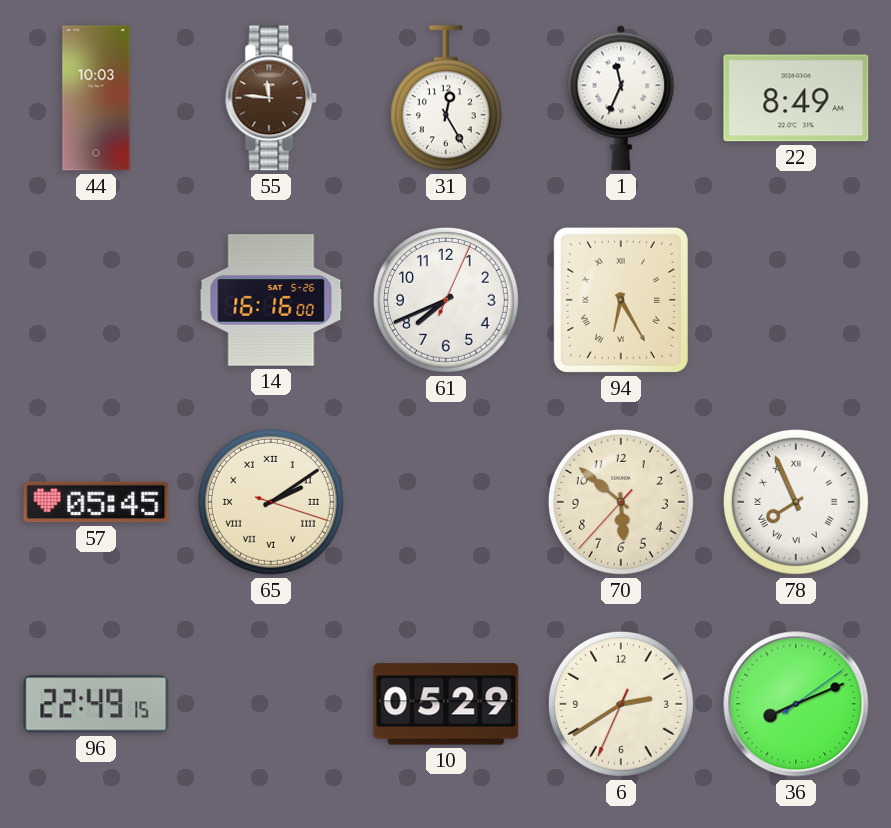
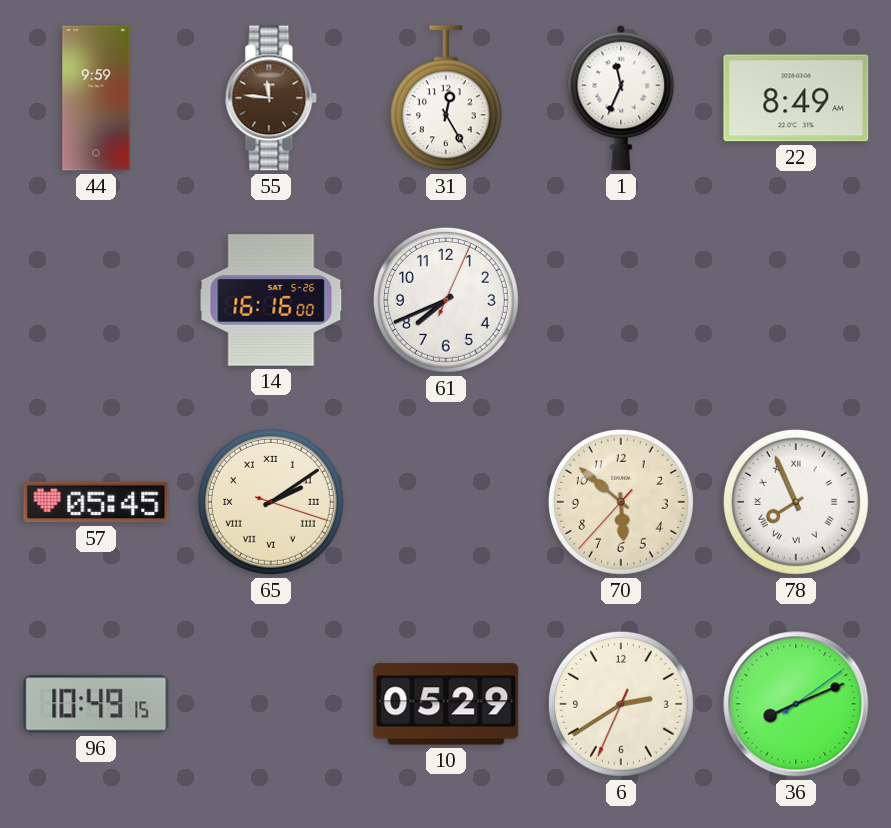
44: 10:03 -> 9:59 (96, 98)
94: 6:25 -> none (621, 300)
96: 22:49 -> 10:49 (96, 704)
